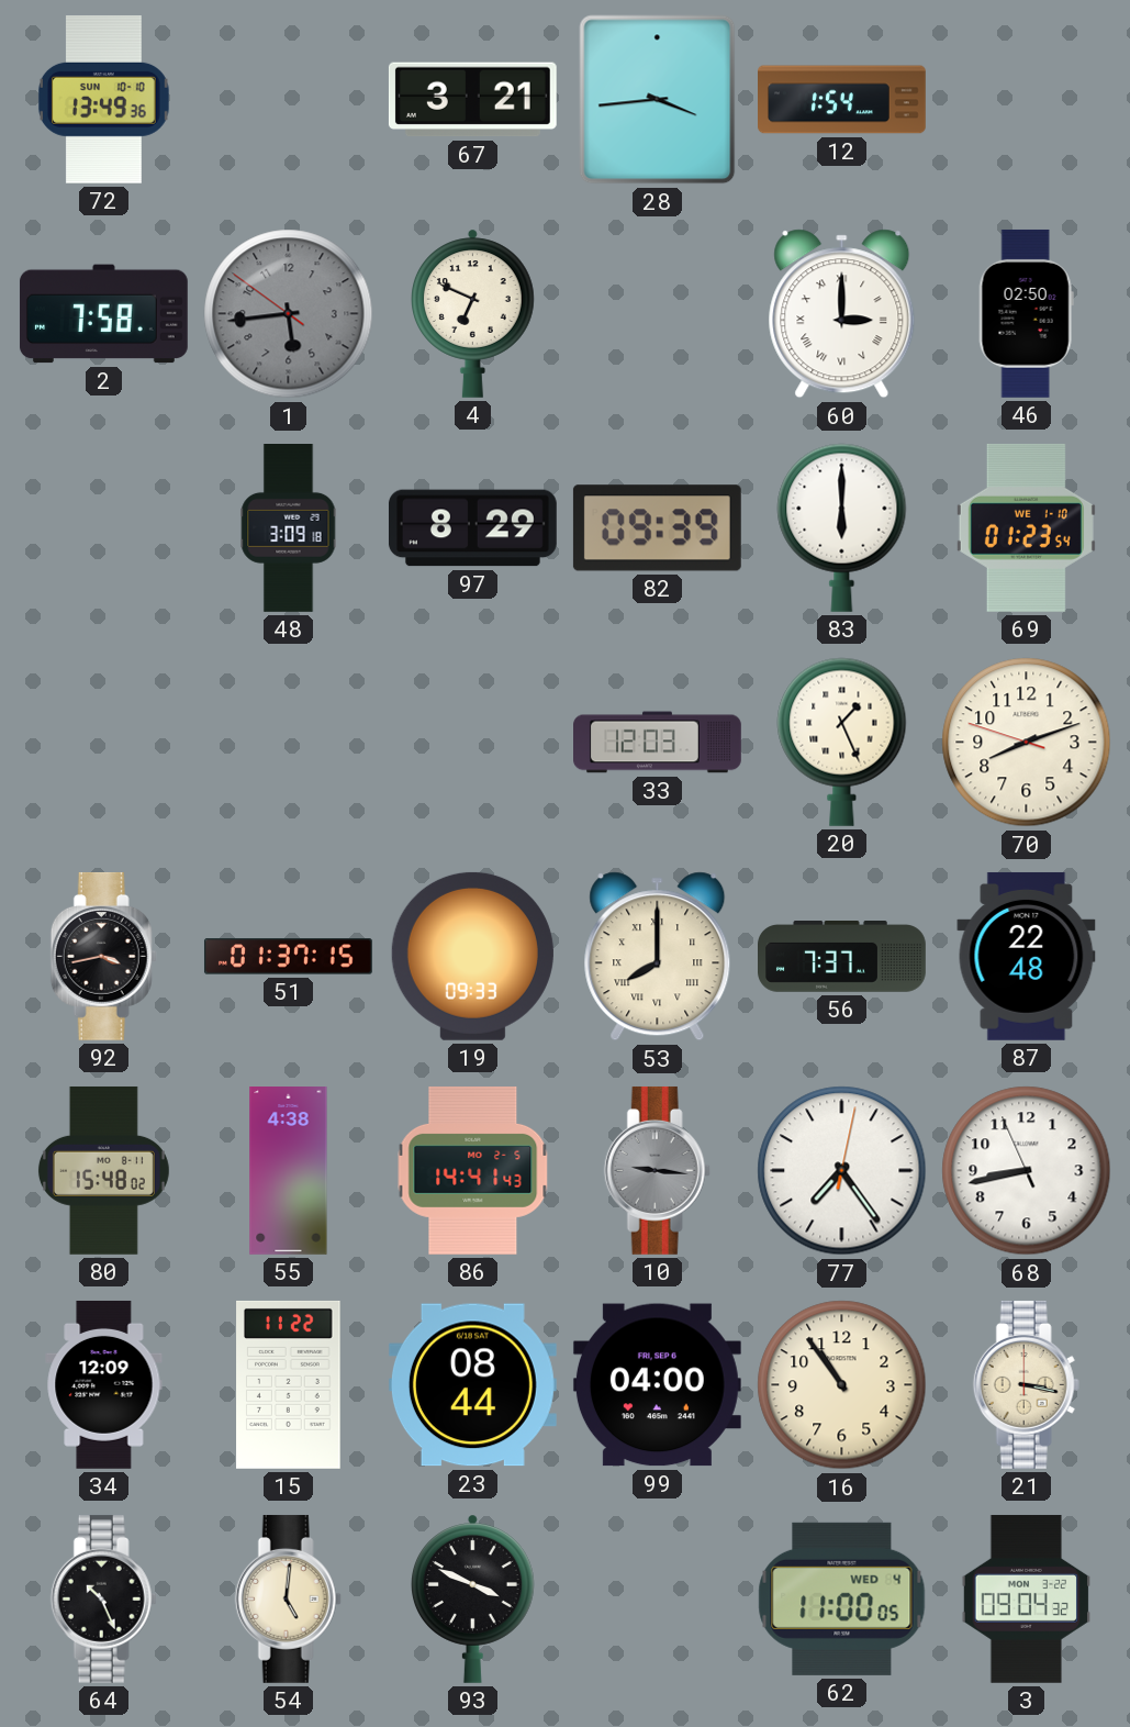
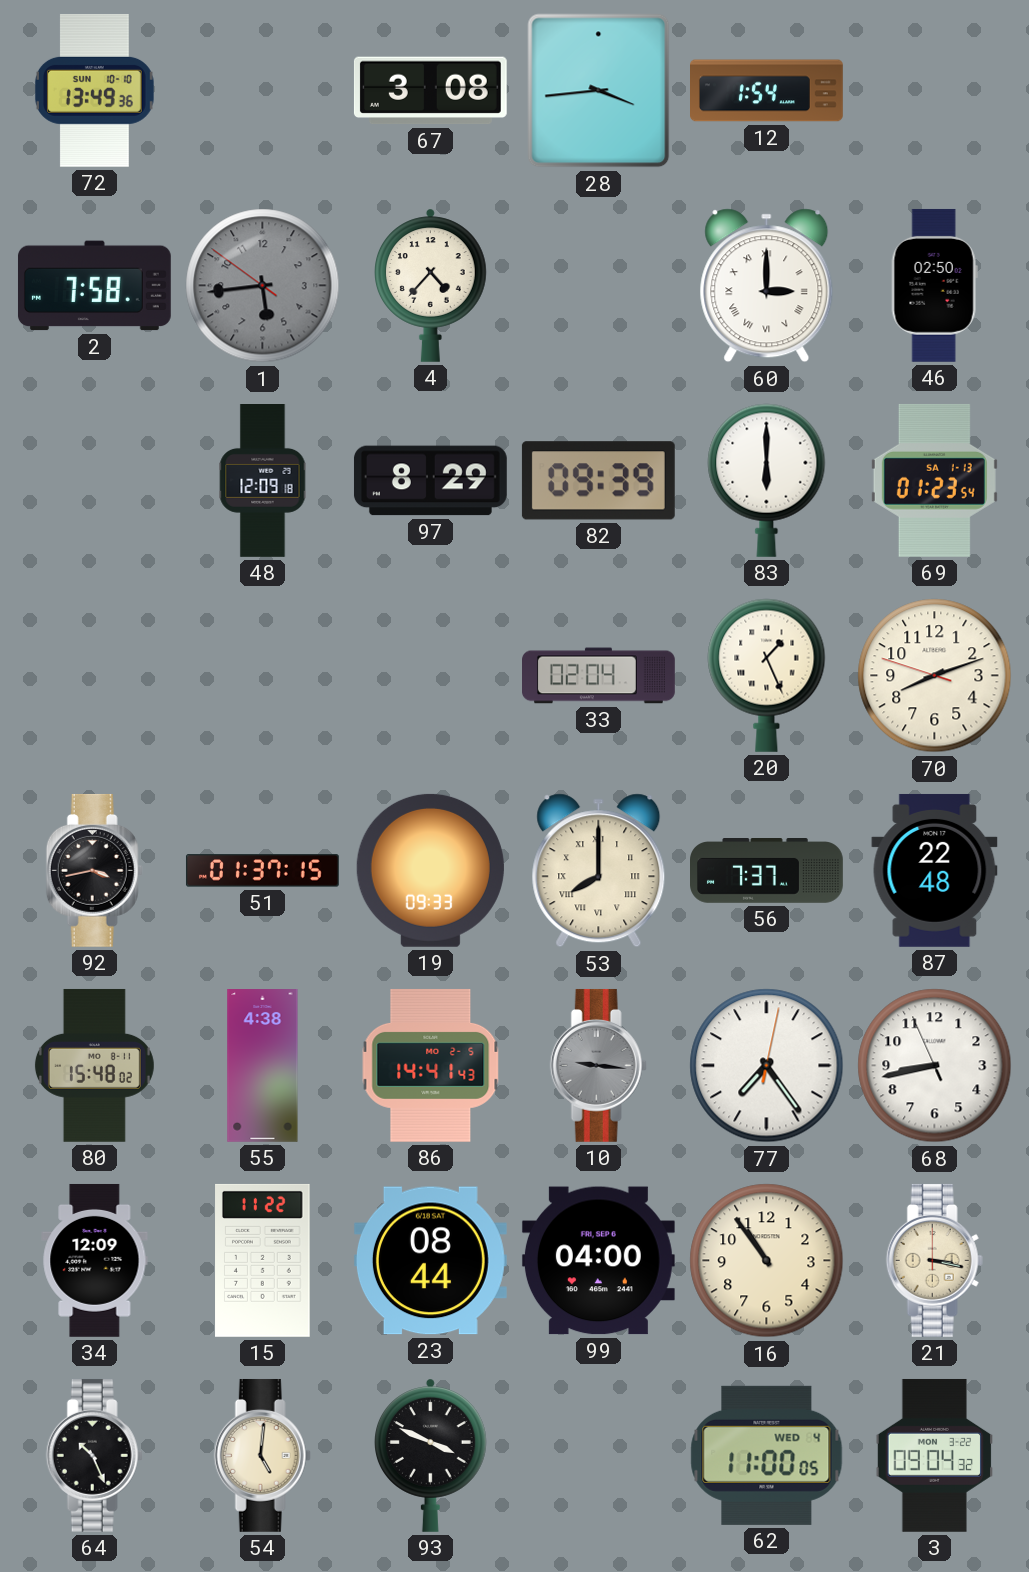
67: 3:21 -> 3:08 (430, 91)
4: 6:49 -> 4:37 (431, 285)
48: 3:09 -> 12:09 (263, 481)
69 date: WE 1-10 -> SA 1-13 (934, 480)
33: 12:03 -> 02:04 (599, 676)
